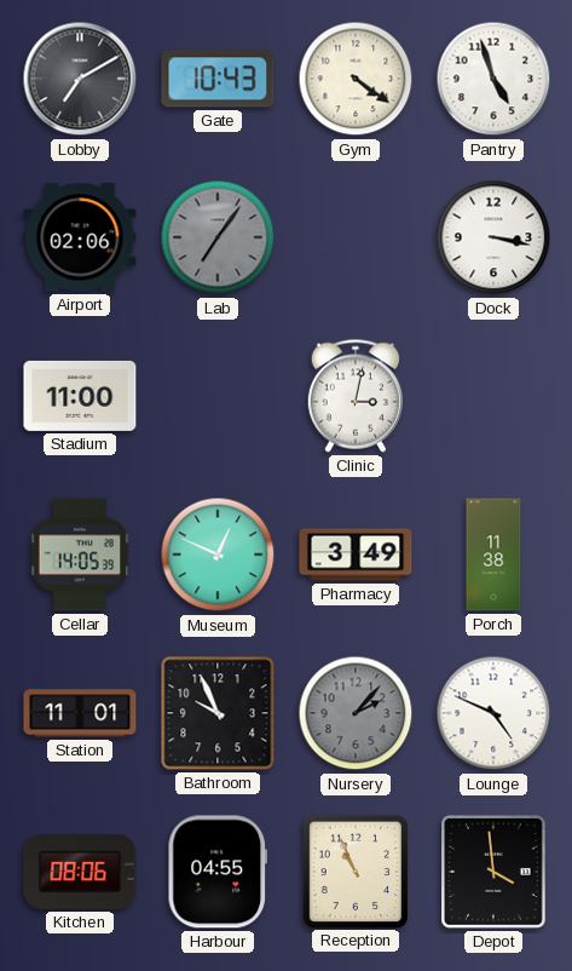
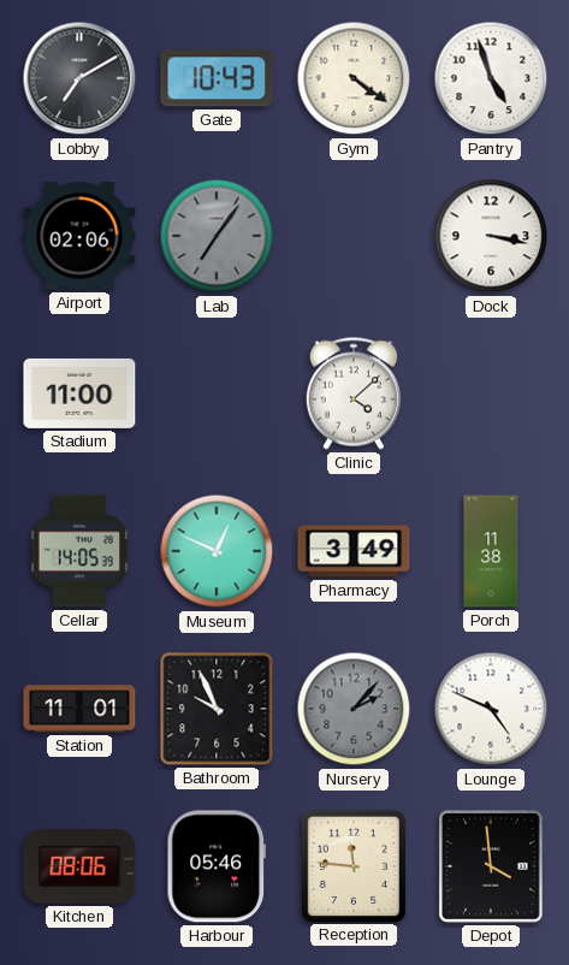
Clinic: 3:02 -> 4:08 (354, 393)
Harbour: 04:55 -> 05:46 (215, 866)
Reception: 10:56 -> 11:46 (352, 865)
